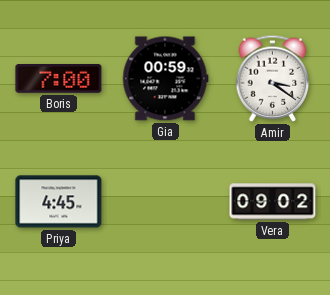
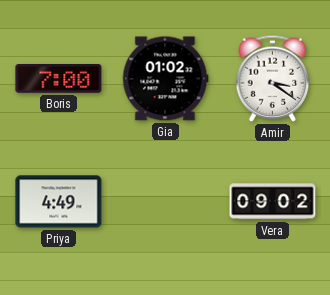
Gia: 00:59 -> 01:02 (165, 79)
Priya: 4:45 -> 4:49 (59, 202)
